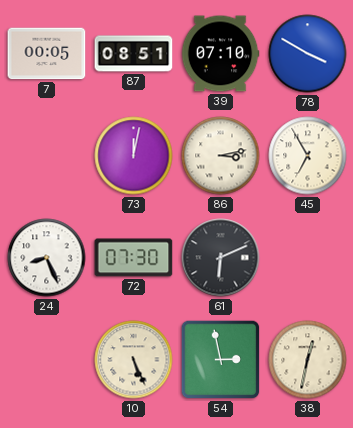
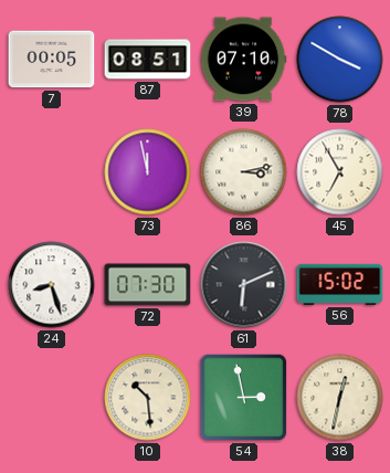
73: 12:02 -> 11:58 (148, 172)
24: 8:26 -> 8:27 (52, 285)
56: none -> 15:02 (340, 284)
10: 5:26 -> 10:29 (148, 398)
